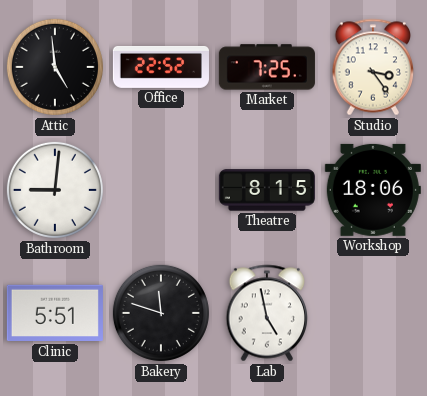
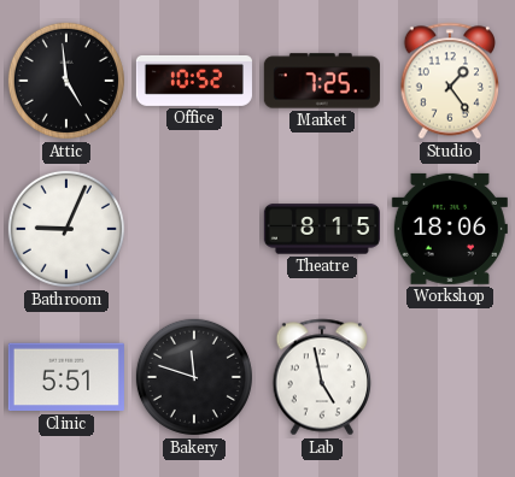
Office: 22:52 -> 10:52 (194, 81)
Studio: 3:24 -> 1:24 (450, 81)
Bathroom: 9:01 -> 9:04 (66, 229)
